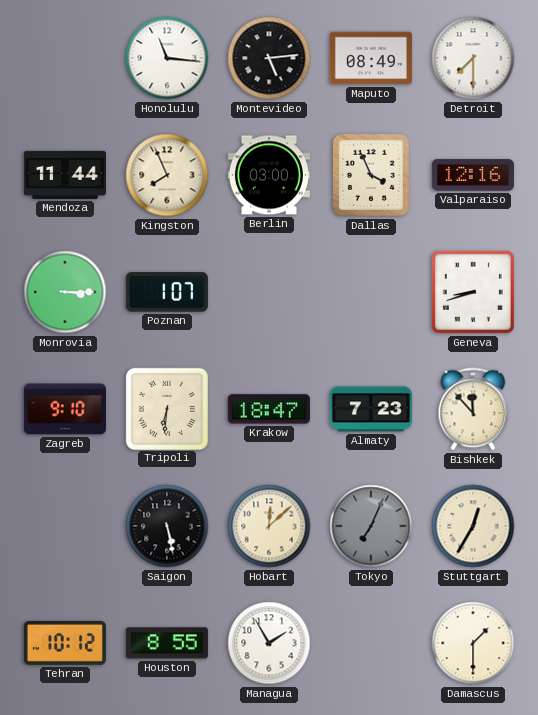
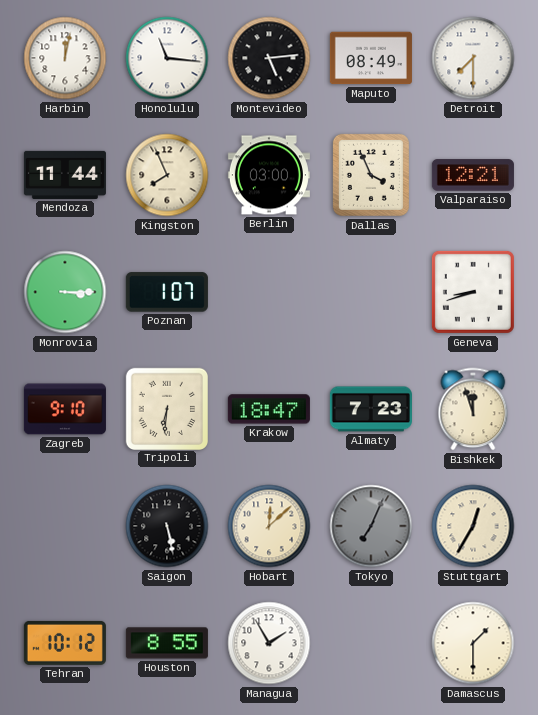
Harbin: none -> 12:02 (65, 58)
Valparaiso: 12:16 -> 12:21 (473, 175)
Bishkek: 11:53 -> 11:57 (473, 409)
